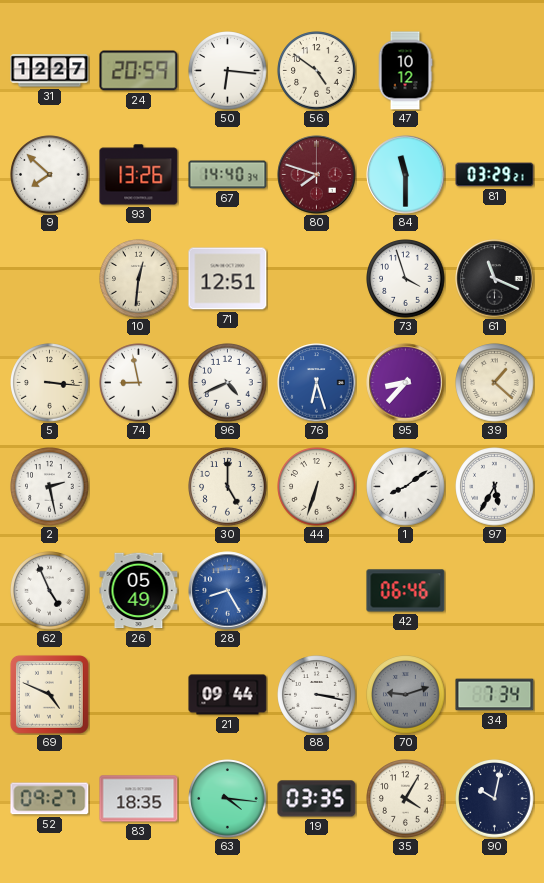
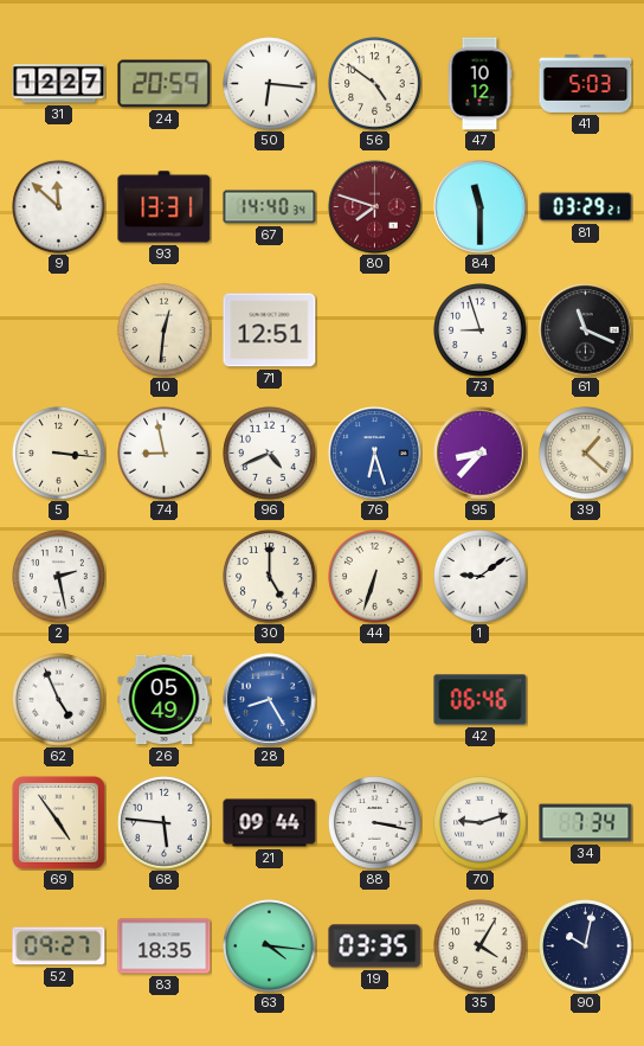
41: none -> 5:03 (586, 83)
9: 7:52 -> 11:52 (59, 207)
93: 13:26 -> 13:31 (165, 207)
73: 3:57 -> 8:57 (481, 331)
1: 8:09 -> 9:09 (481, 577)
97: 5:35 -> none (495, 487)
69: 4:49 -> 4:54 (58, 822)
68: none -> 5:46 (165, 823)
70 dial: grey -> white (481, 823)
